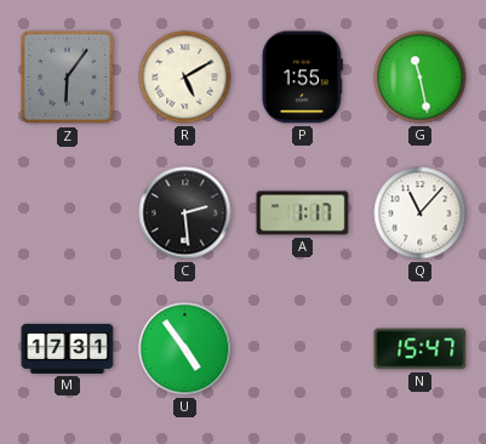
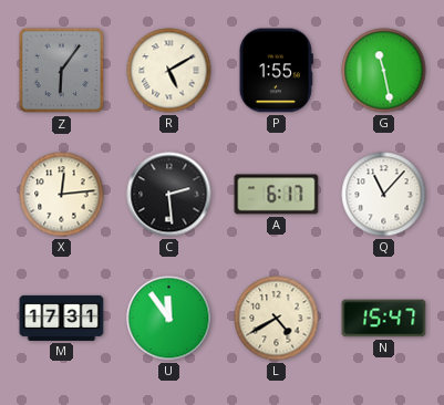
X: none -> 12:14 (62, 195)
A: 1:17 -> 6:17 (277, 195)
U: 4:54 -> 11:54 (169, 319)
L: none -> 4:40 (277, 319)
